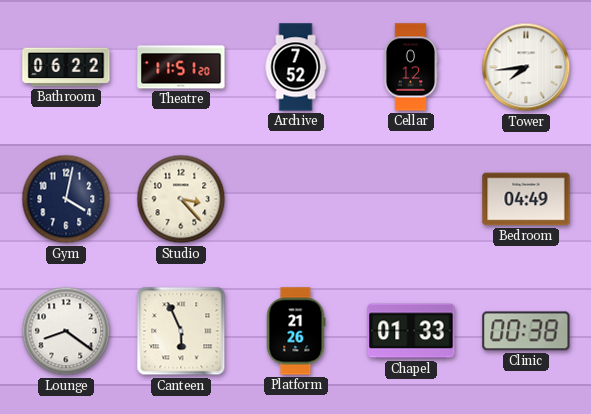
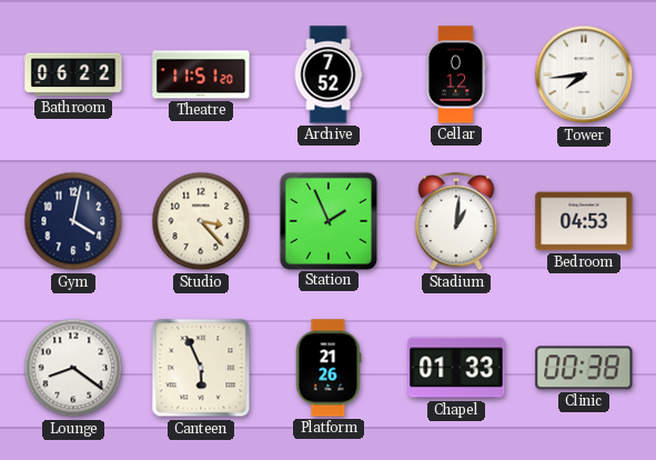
Station: none -> 1:56 (327, 220)
Stadium: none -> 1:01 (456, 222)
Bedroom: 04:49 -> 04:53 (584, 221)
